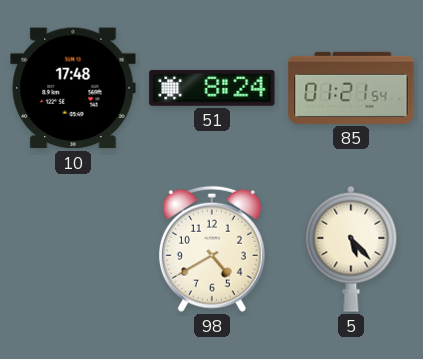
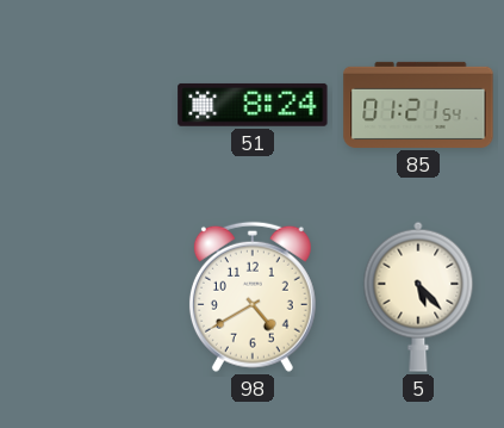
10: 17:48 -> none (73, 88)
